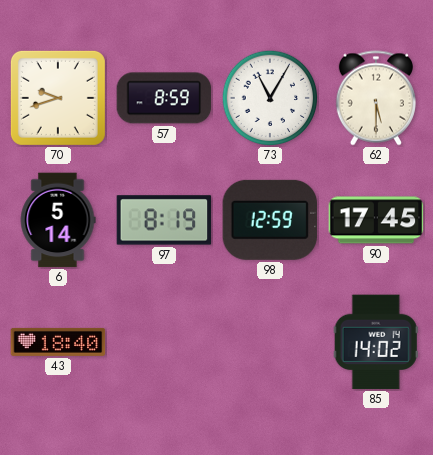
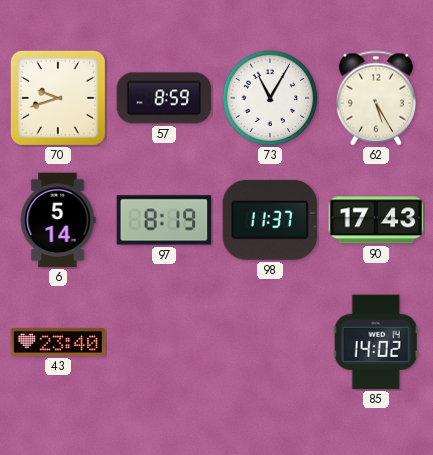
62: 5:30 -> 5:25 (376, 98)
98: 12:59 -> 11:37 (270, 220)
90: 17:45 -> 17:43 (376, 220)
43: 18:40 -> 23:40 (58, 342)
